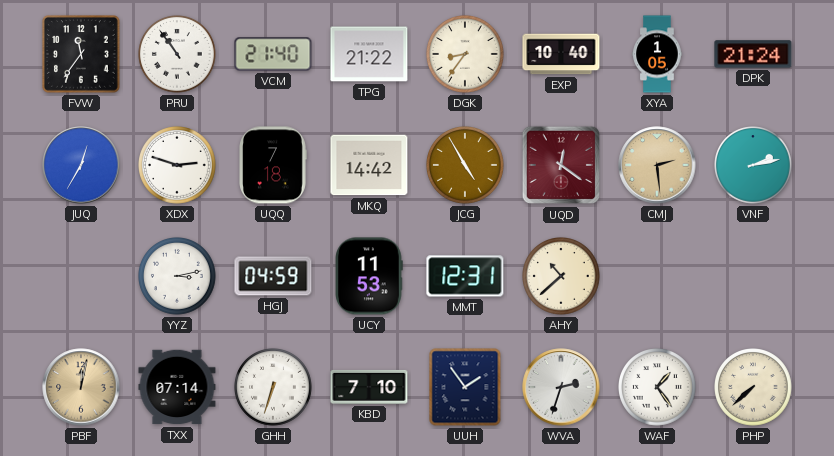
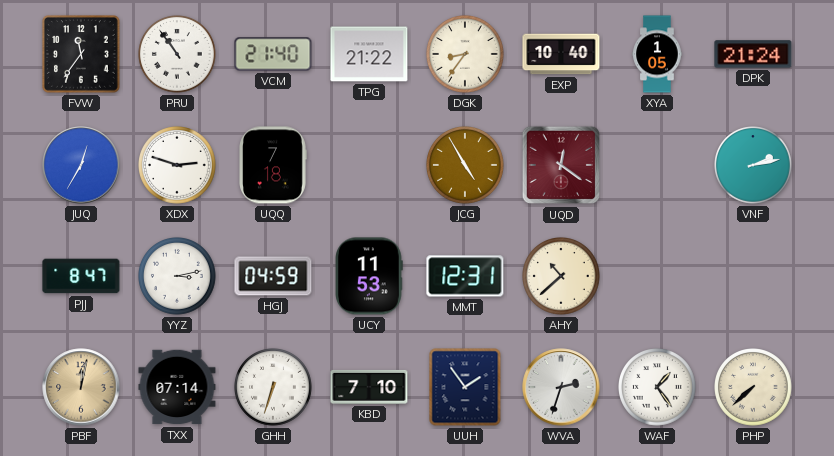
MKQ: 14:42 -> none (369, 165)
CMJ: 2:29 -> none (657, 165)
PJJ: none -> 8:47 (81, 276)
